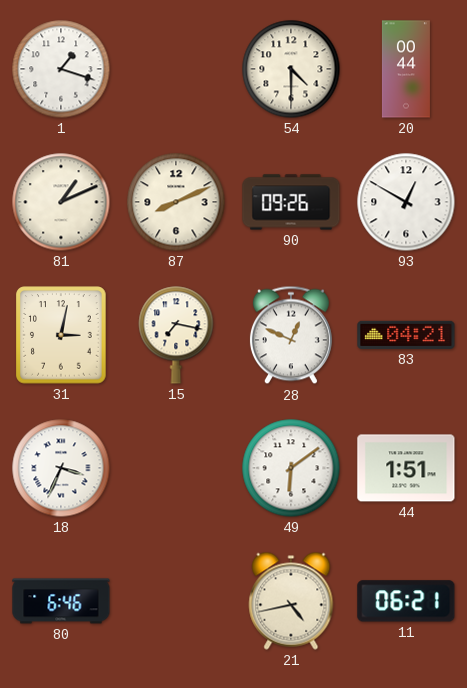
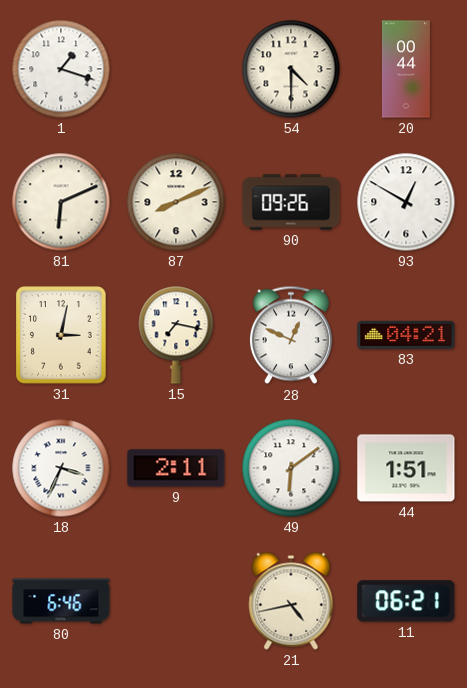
81: 1:11 -> 6:11 (61, 202)
9: none -> 2:11 (176, 468)
